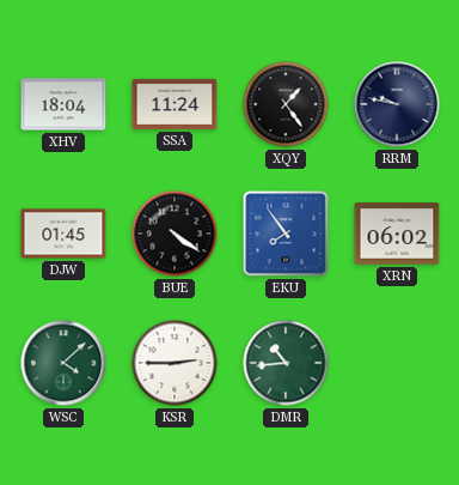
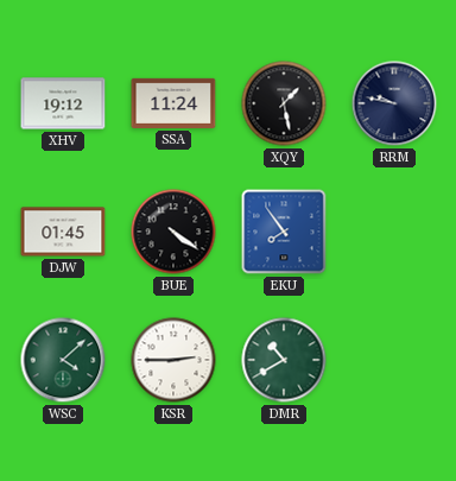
XHV: 18:04 -> 19:12 (63, 103)
XQY: 1:24 -> 1:28 (284, 103)
XRN: 06:02 -> none (397, 234)
DMR: 10:44 -> 10:40 (284, 360)
